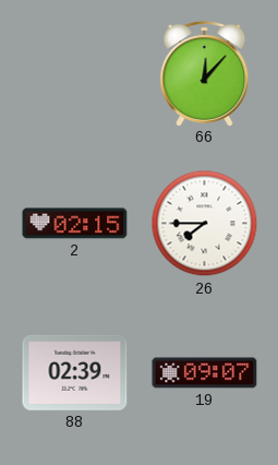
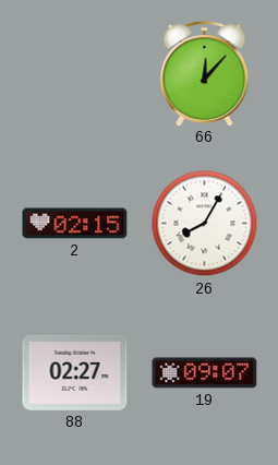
26: 7:45 -> 8:05 (205, 224)
88: 02:39 -> 02:27 (75, 372)
